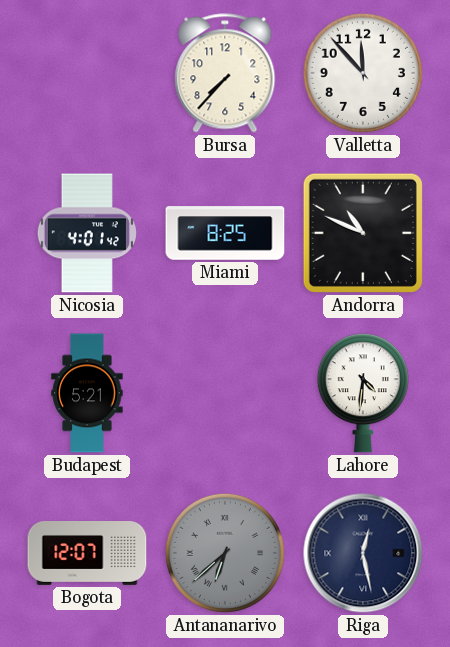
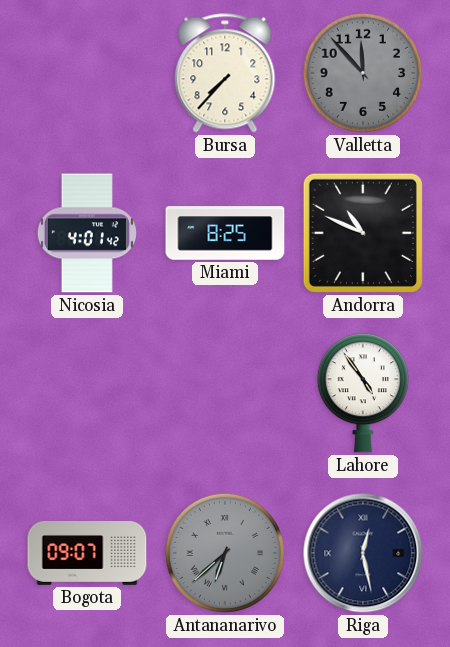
Valletta dial: white -> grey (363, 73)
Budapest: 5:21 -> none (87, 393)
Lahore: 4:31 -> 4:54 (363, 393)
Bogota: 12:07 -> 09:07 (87, 554)
